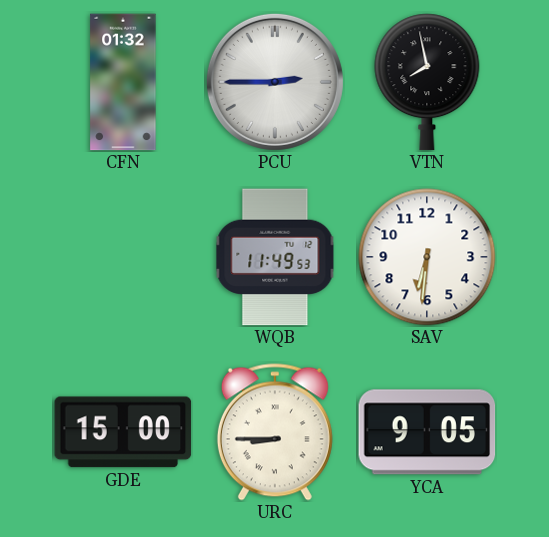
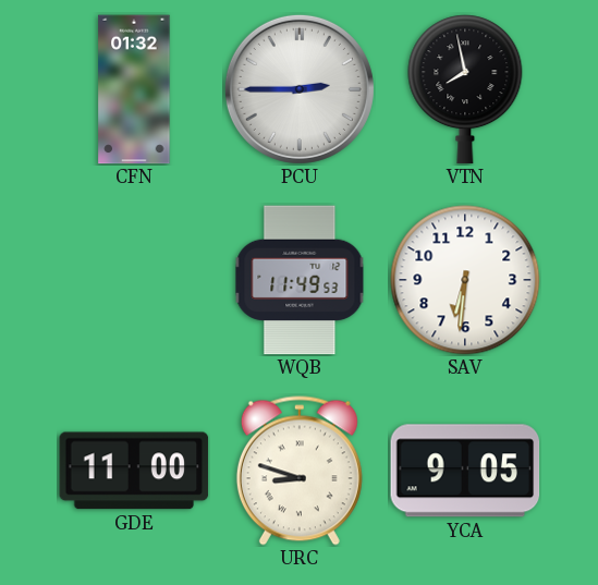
GDE: 15:00 -> 11:00 (134, 471)
URC: 8:45 -> 8:48 (300, 471)
